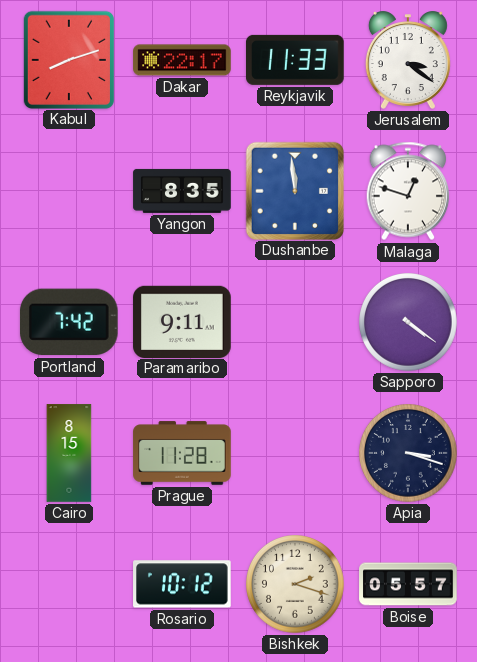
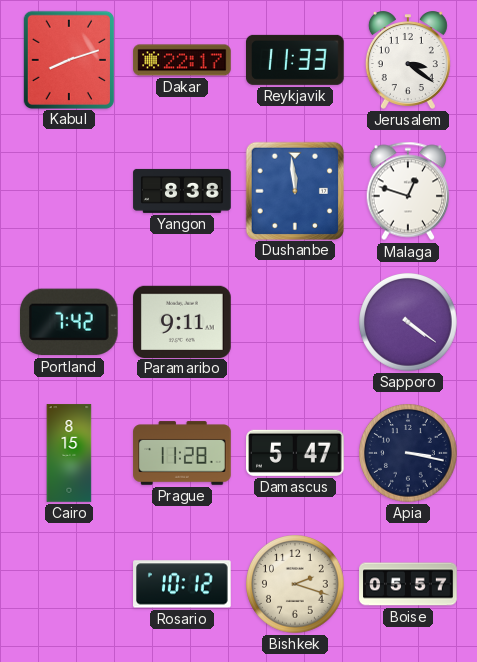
Yangon: 8:35 -> 8:38 (182, 191)
Damascus: none -> 5:47 (295, 453)
Apia: 3:18 -> 3:17 (409, 454)
